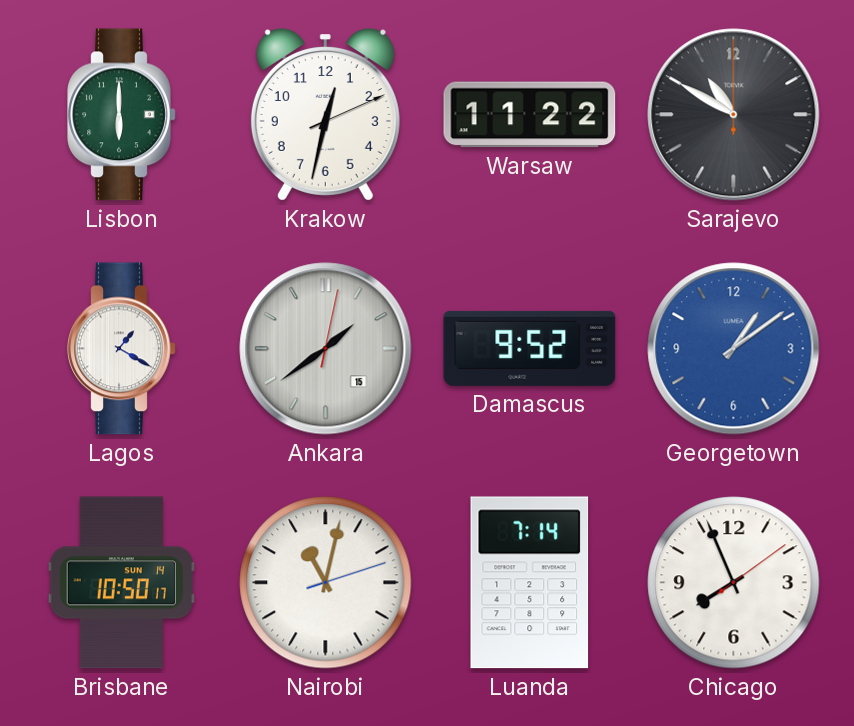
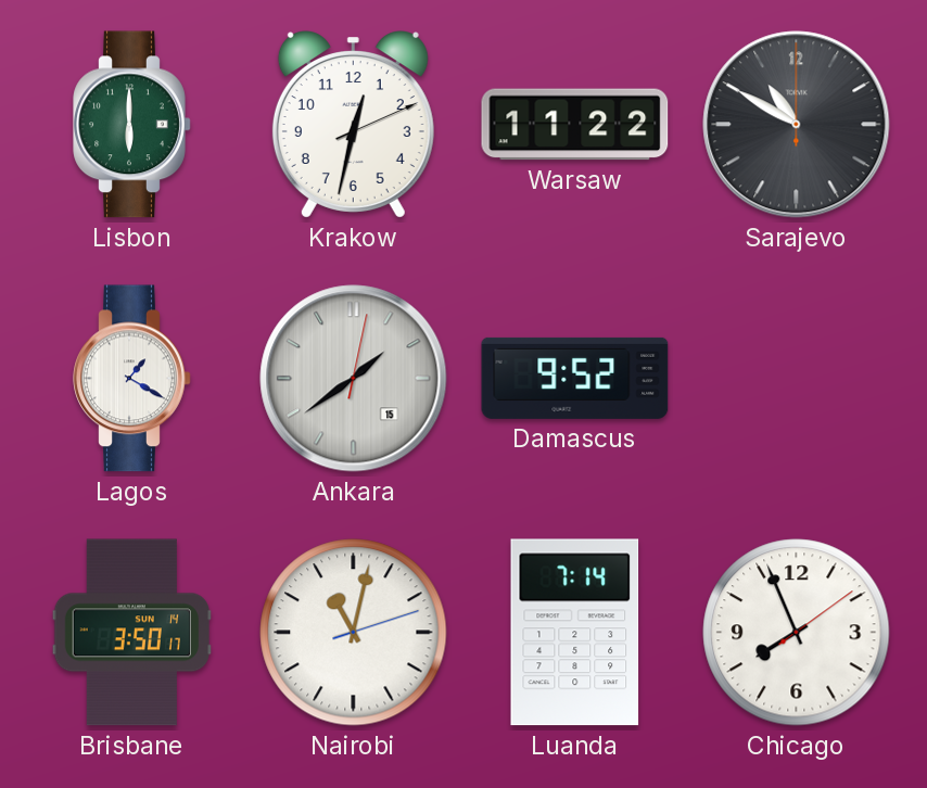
Georgetown: 1:09 -> none (734, 349)
Brisbane: 10:50 -> 3:50 (132, 633)
